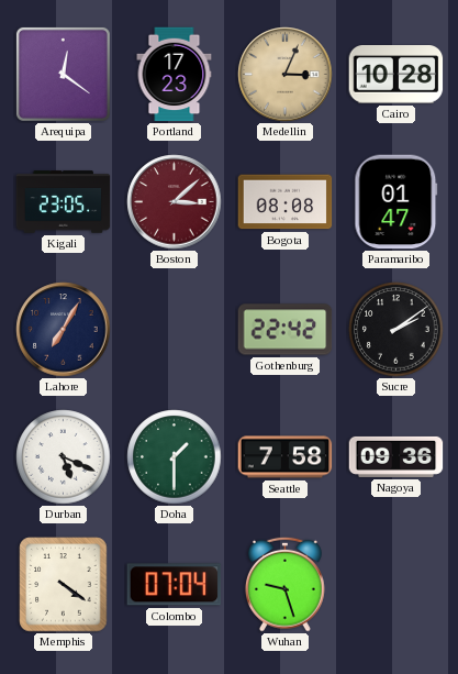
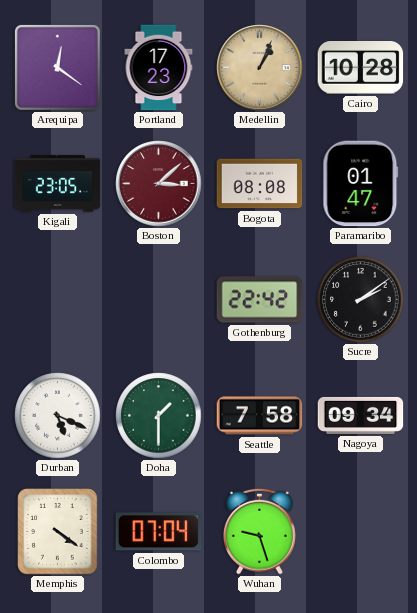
Medellin: 3:04 -> 1:04 (260, 68)
Lahore: 7:05 -> none (64, 330)
Nagoya: 09:36 -> 09:34 (361, 415)
